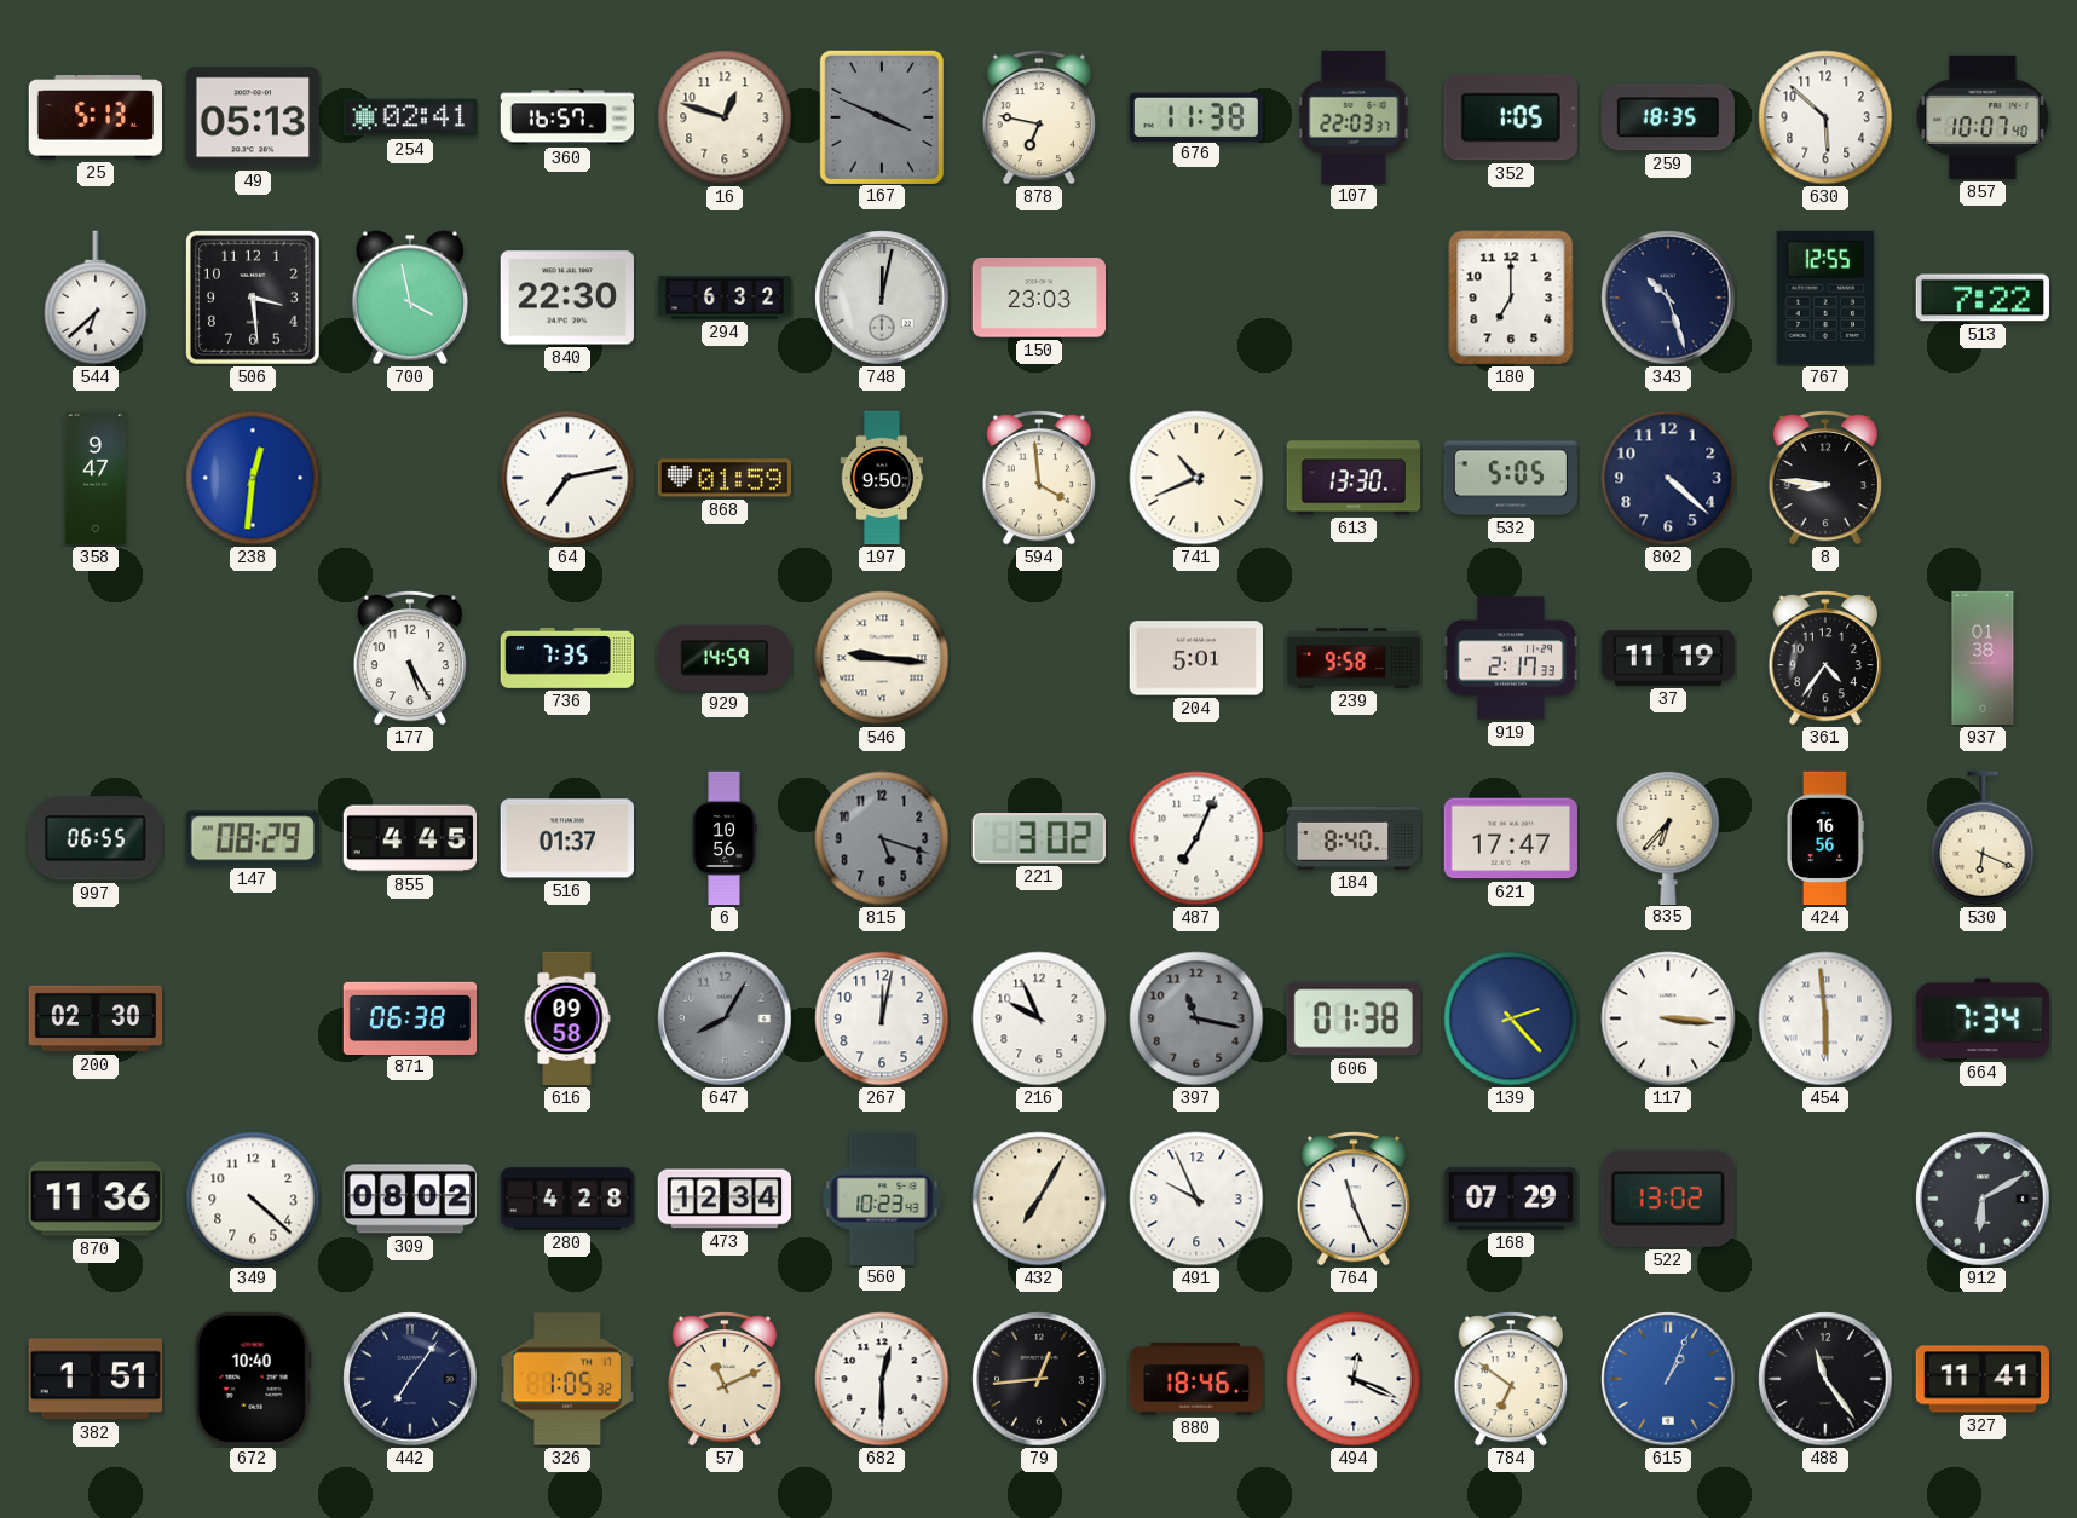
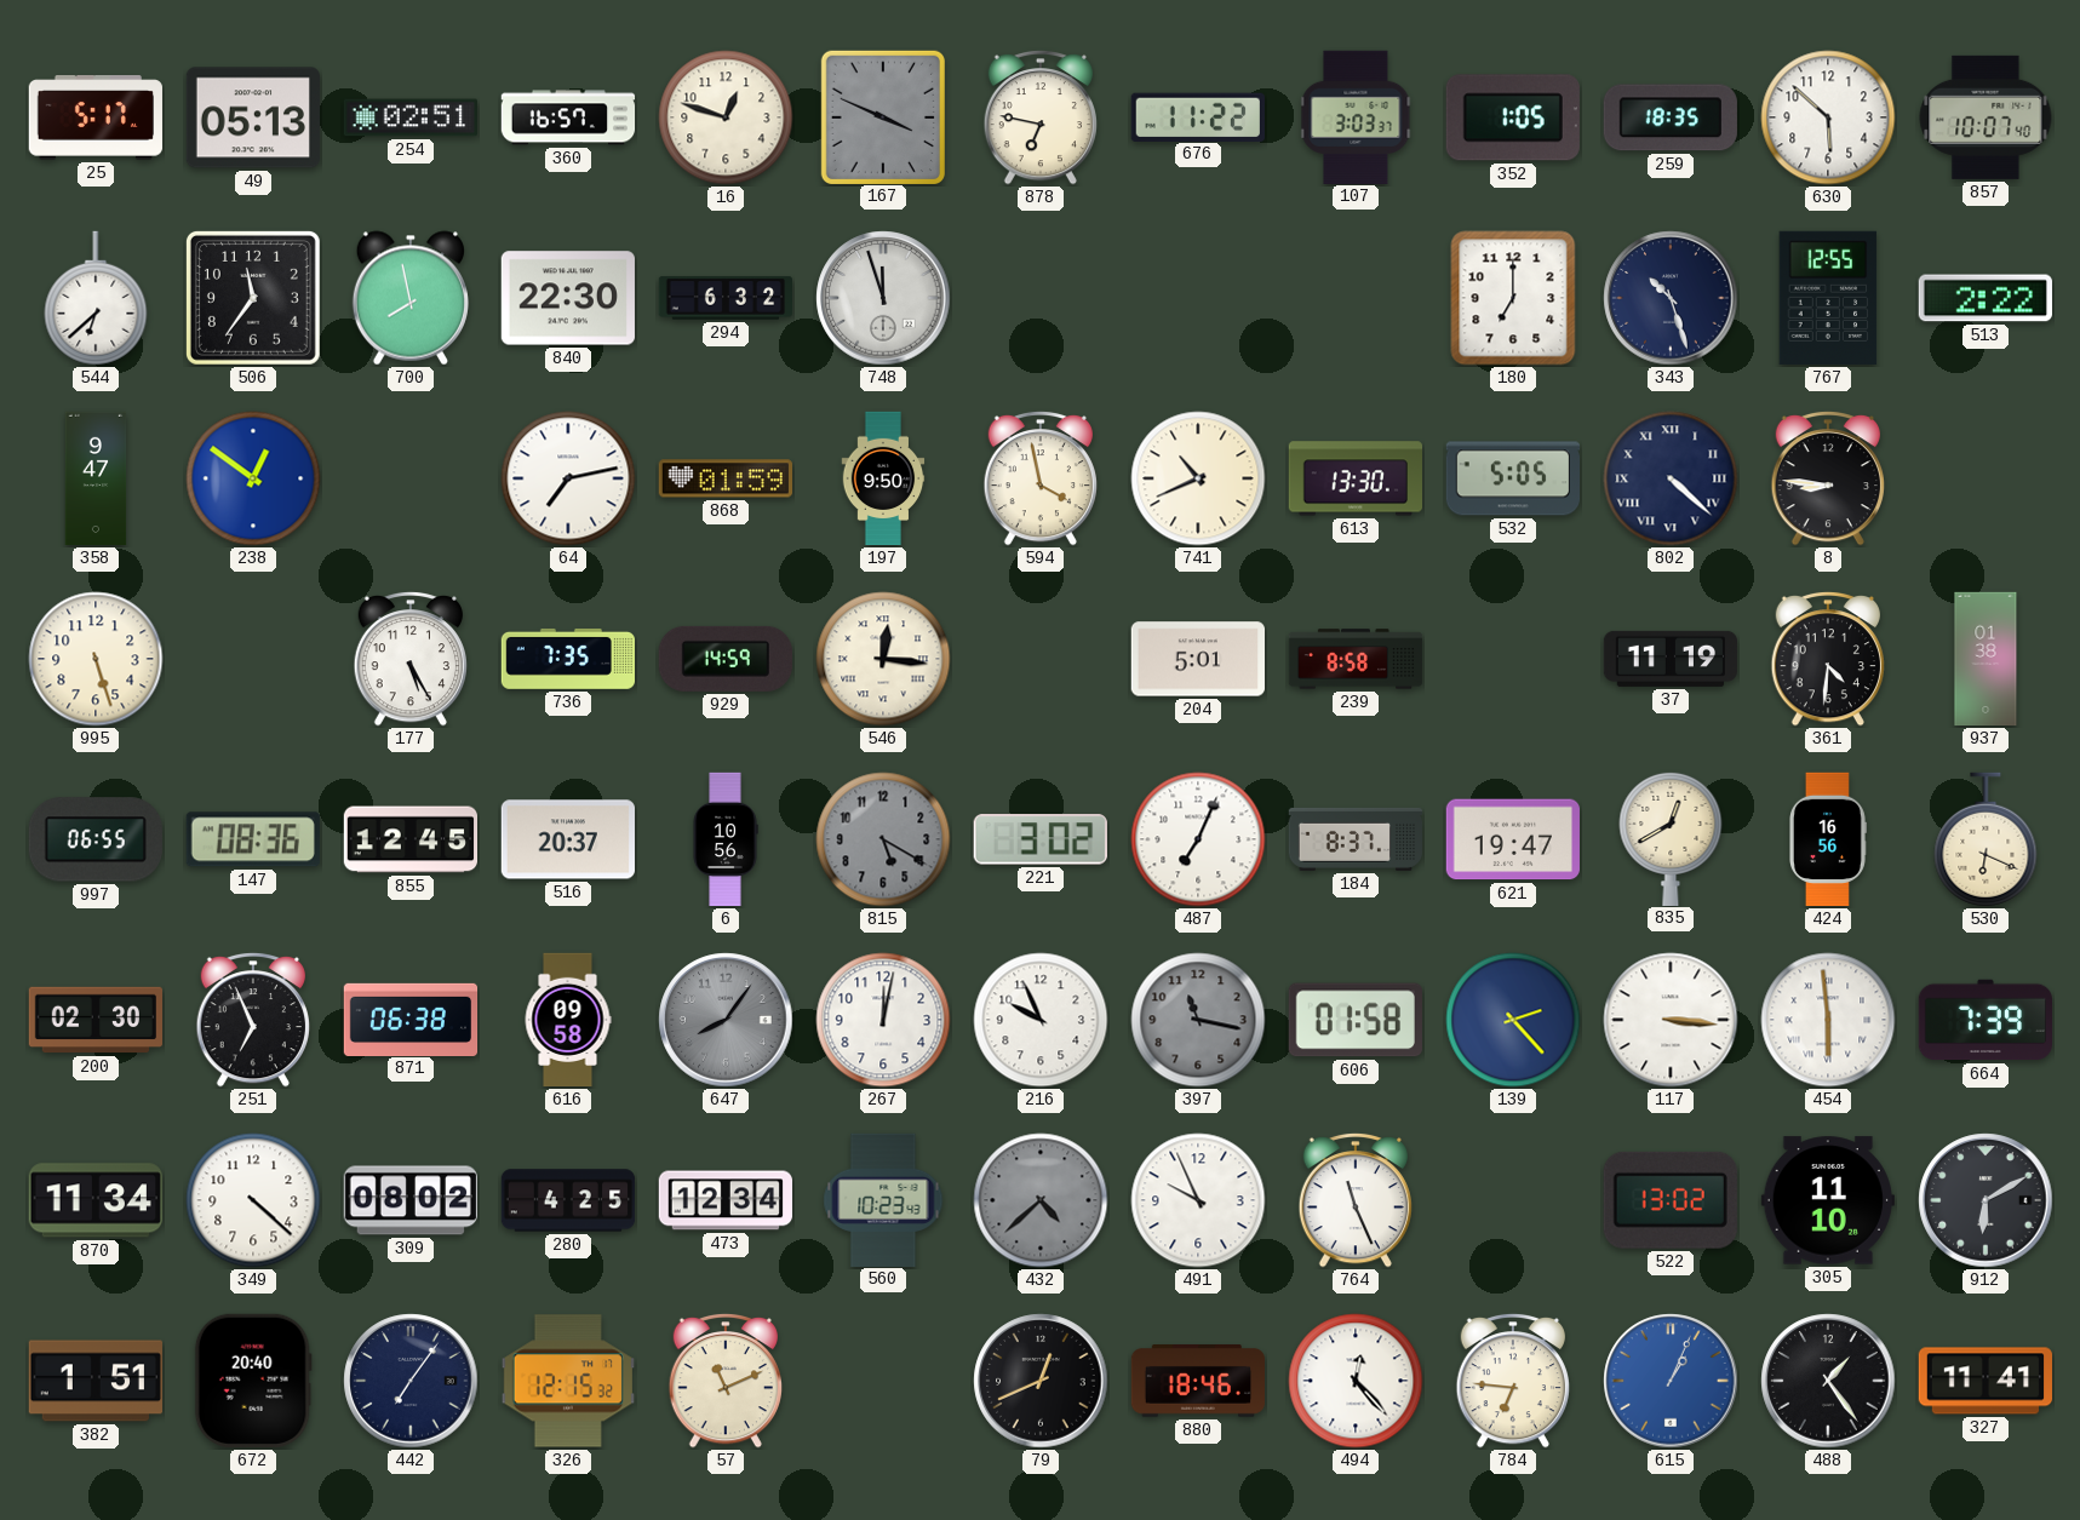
25: 5:13 -> 5:17 (96, 117)
254: 02:41 -> 02:51 (409, 117)
676: 11:38 -> 11:22 (1198, 116)
107: 22:03 -> 3:03 (1356, 116)
506: 3:29 -> 11:36 (253, 298)
700: 3:58 -> 7:58 (411, 298)
748: 12:02 -> 11:57 (883, 298)
150: 23:03 -> none (1038, 298)
513: 7:22 -> 2:22 (1986, 298)
238: 12:31 -> 12:51 (253, 478)
594: 3:59 -> 3:58 (1039, 478)
802 numerals: Arabic -> Roman (1671, 478)
995: none -> 5:27 (96, 659)
546: 9:16 -> 12:16 (883, 659)
239: 9:58 -> 8:58 (1356, 659)
919: 2:17 -> none (1510, 658)
361: 4:36 -> 4:31 (1827, 659)
147: 08:29 -> 08:36 (253, 839)
855: 4:45 -> 12:45 (409, 839)
516: 01:37 -> 20:37 (567, 839)
815: 5:18 -> 5:20 (883, 839)
184: 8:40 -> 8:37 (1356, 839)
621: 17:47 -> 19:47 (1513, 839)
835: 6:37 -> 12:40 (1671, 838)
251: none -> 6:56 (252, 1020)
647: 8:05 -> 8:06 (726, 1020)
606: 01:38 -> 01:58 (1356, 1020)
664: 7:34 -> 7:39 (1984, 1020)
870: 11:36 -> 11:34 (96, 1200)
280: 4:28 -> 4:25 (568, 1200)
432: 7:05 -> 4:38 (1041, 1200)
432 dial: cream -> grey (1041, 1200)
168: 07:29 -> none (1511, 1199)
305: none -> 11:10 (1828, 1200)
672: 10:40 -> 20:40 (253, 1381)
326: 1:05 -> 12:15 (568, 1381)
682: 12:30 -> none (882, 1379)
79: 12:44 -> 12:41 (1041, 1381)
494: 12:19 -> 12:23 (1356, 1381)
784: 6:51 -> 6:46 (1512, 1381)
488: 11:24 -> 1:24 (1828, 1381)
